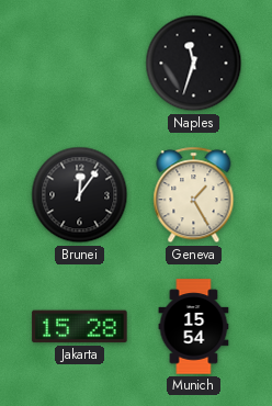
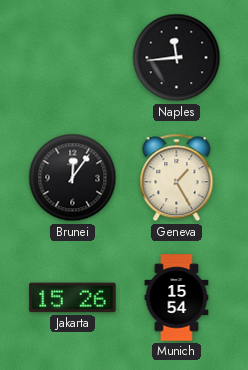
Naples: 11:33 -> 11:44 (177, 58)
Jakarta: 15:28 -> 15:26 (73, 298)
